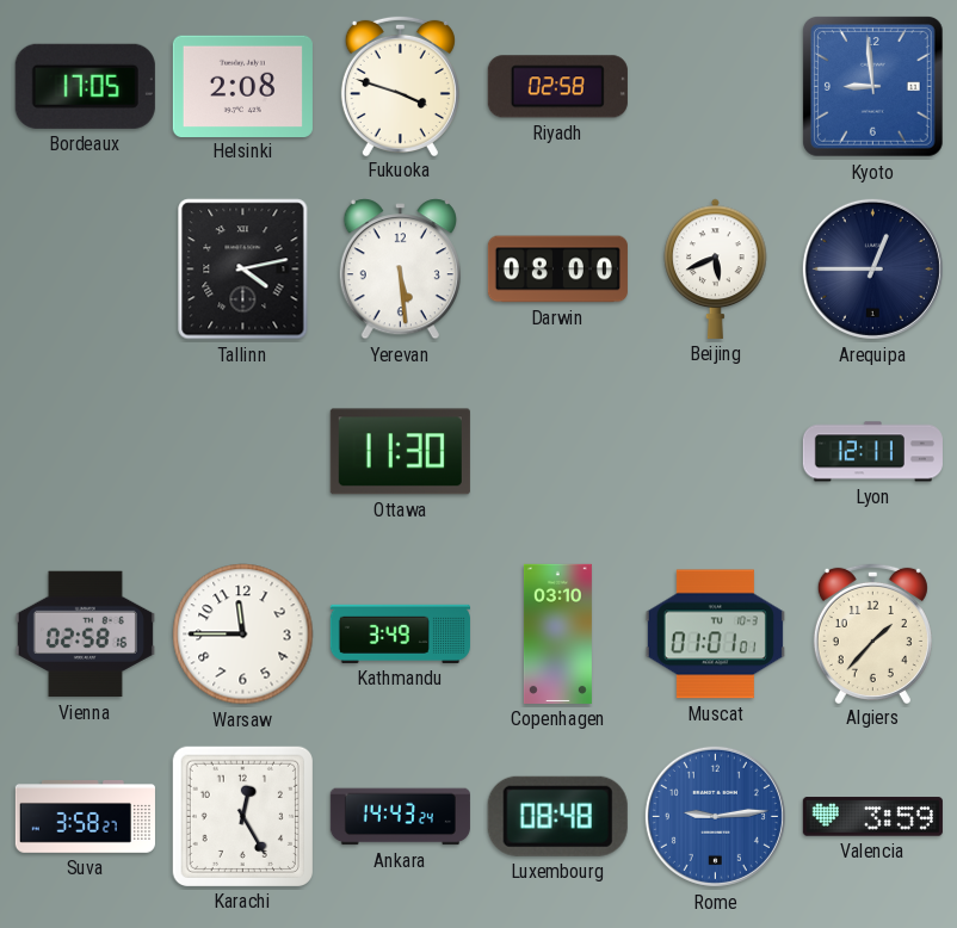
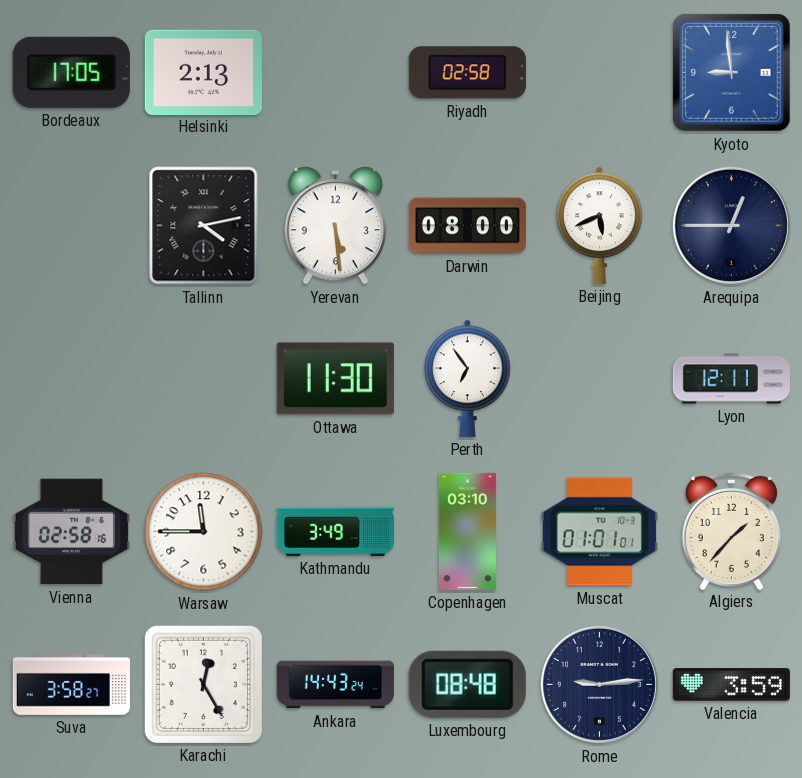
Helsinki: 2:08 -> 2:13 (203, 72)
Fukuoka: 3:48 -> none (400, 85)
Perth: none -> 6:54 (468, 378)
Rome dial: blue -> navy (599, 684)
